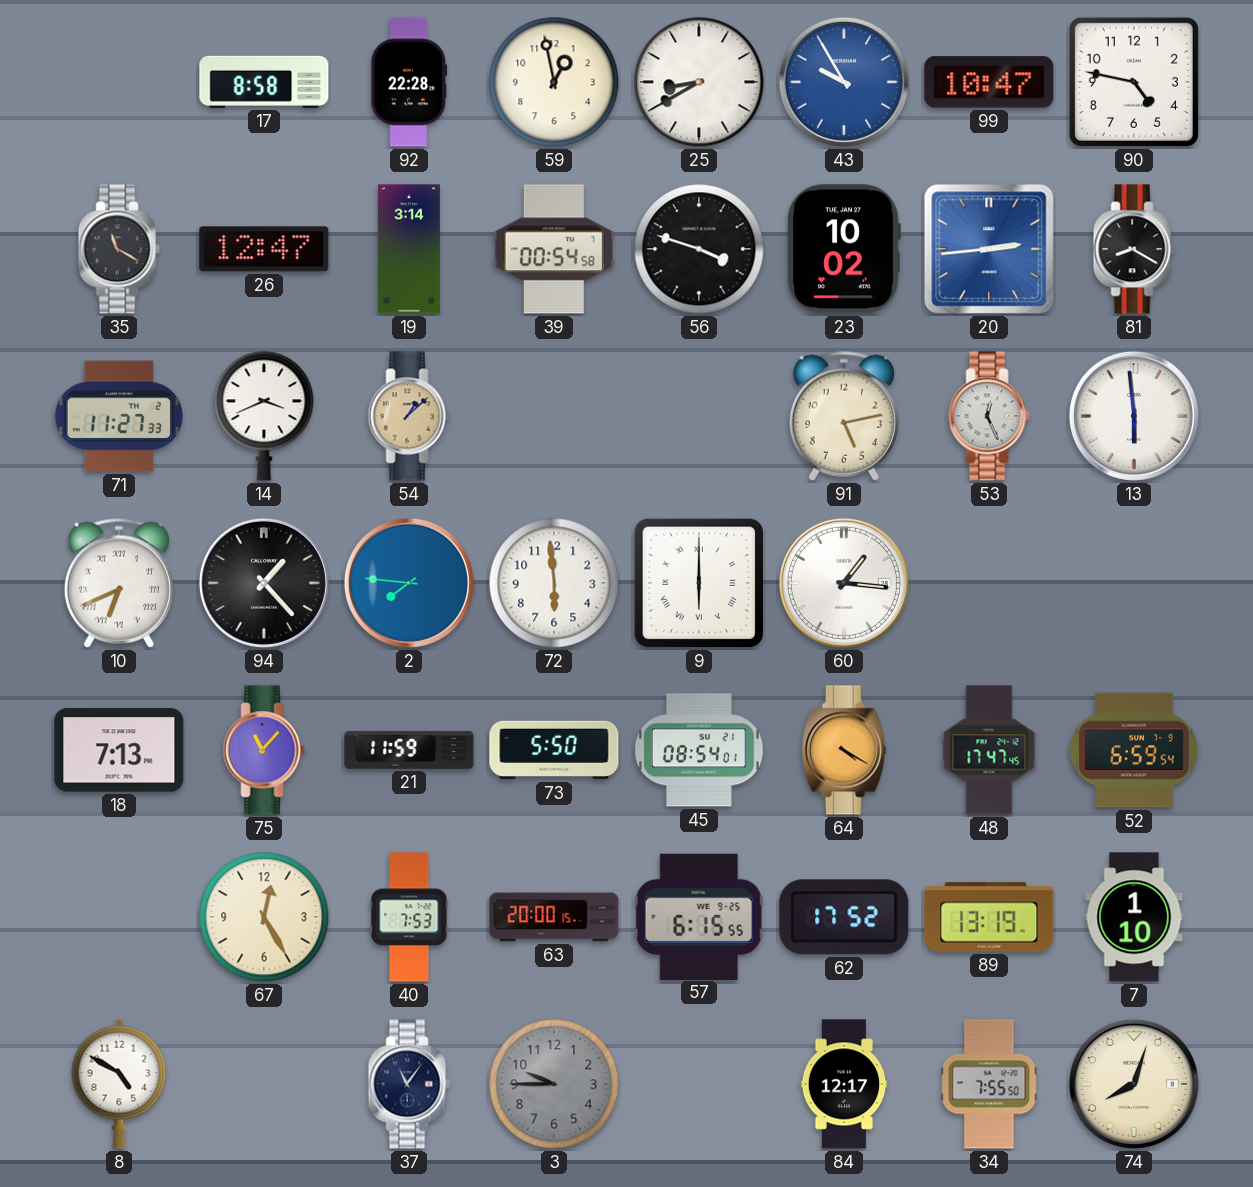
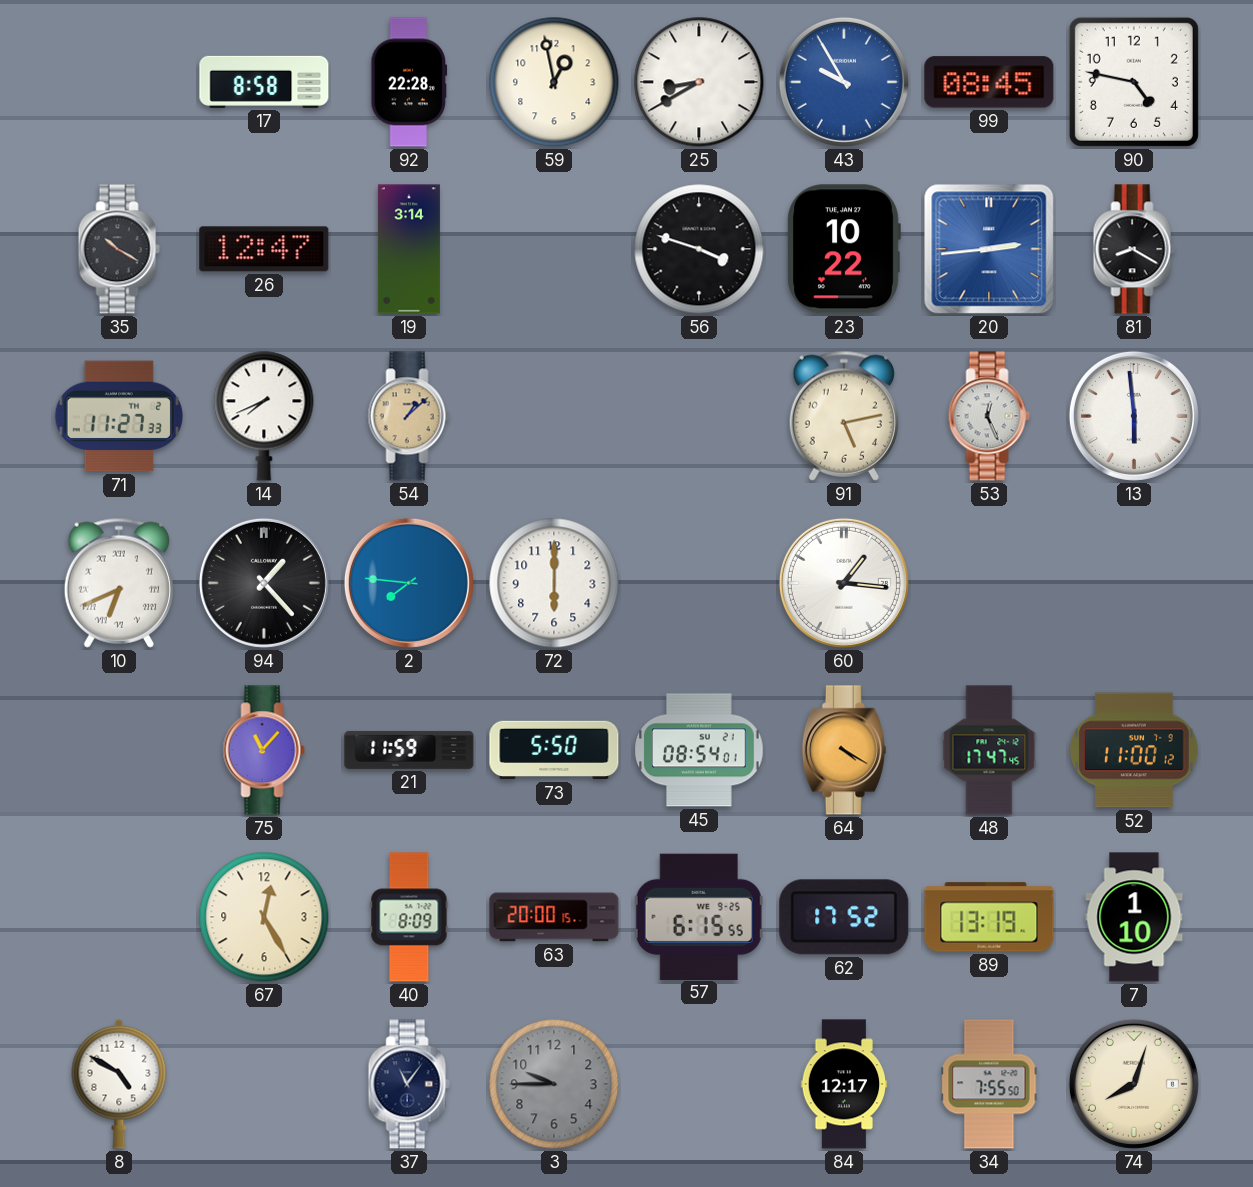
99: 10:47 -> 08:45 (989, 82)
35: 11:20 -> 10:20 (119, 249)
39: 00:54 -> none (554, 249)
23: 10:02 -> 10:22 (844, 249)
14: 3:41 -> 7:41 (264, 416)
72: 5:59 -> 6:00 (554, 583)
9: 6:00 -> none (699, 583)
18: 7:13 -> none (119, 750)
52: 6:59 -> 11:00 (1134, 750)
40: 7:53 -> 8:09 (409, 917)
